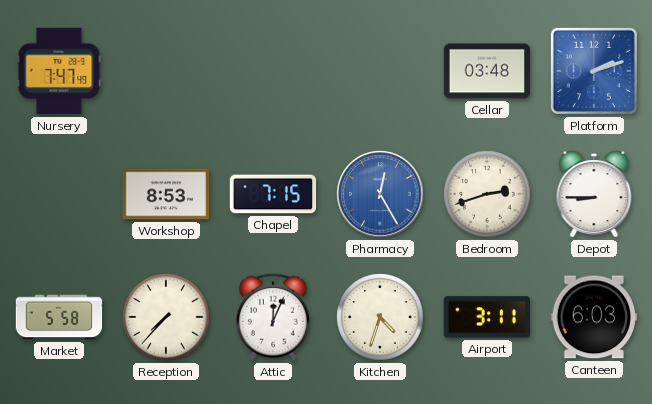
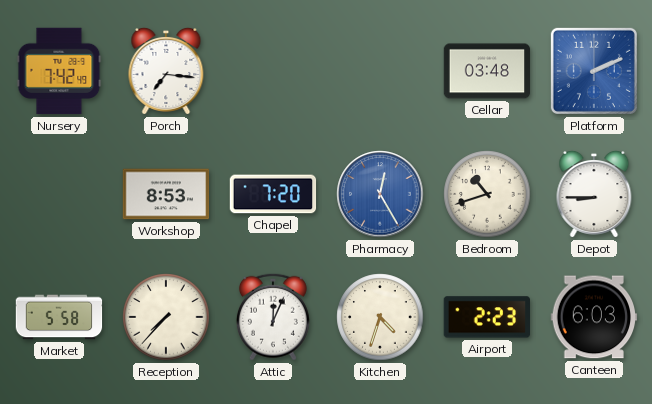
Nursery: 7:47 -> 7:42 (59, 71)
Porch: none -> 7:16 (166, 71)
Platform: 2:12 -> 2:11 (594, 71)
Chapel: 7:15 -> 7:20 (273, 194)
Bedroom: 2:42 -> 10:42 (487, 194)
Airport: 3:11 -> 2:23 (486, 317)
